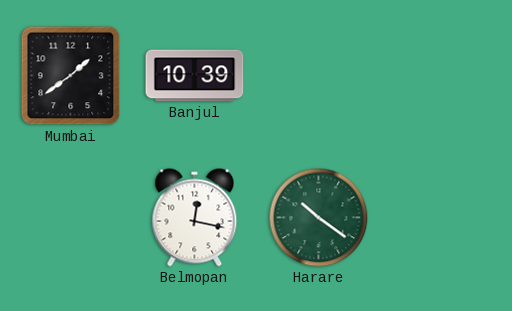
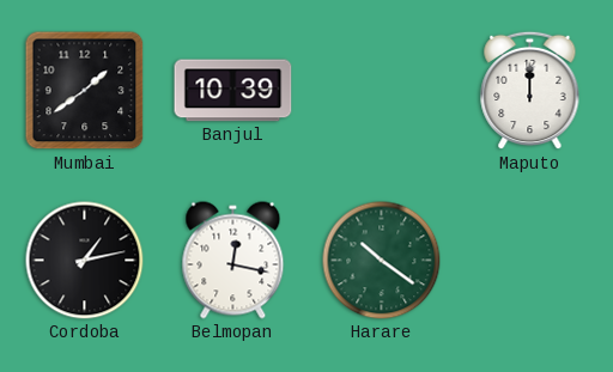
Maputo: none -> 12:00 (530, 91)
Cordoba: none -> 1:13 (85, 261)
